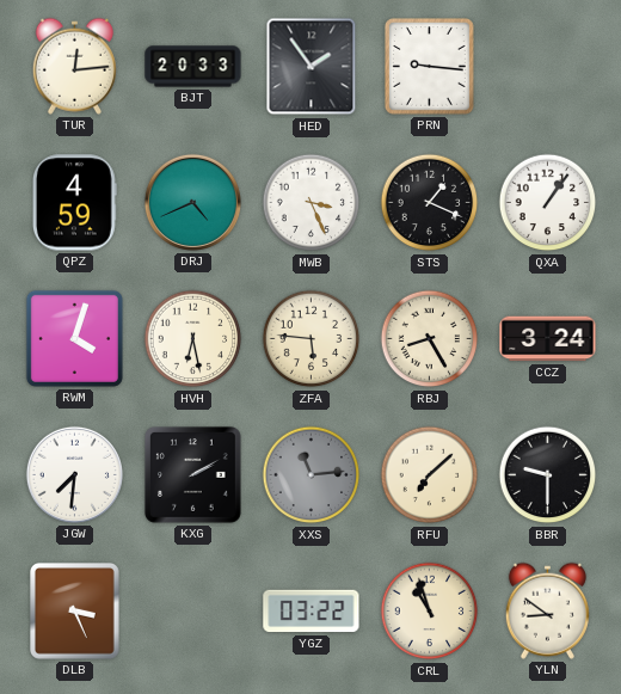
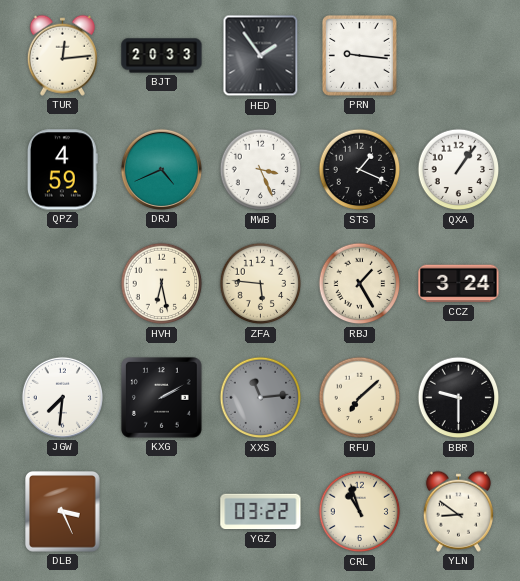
RWM: 4:03 -> none (74, 338)
RBJ: 8:25 -> 1:25 (360, 284)
